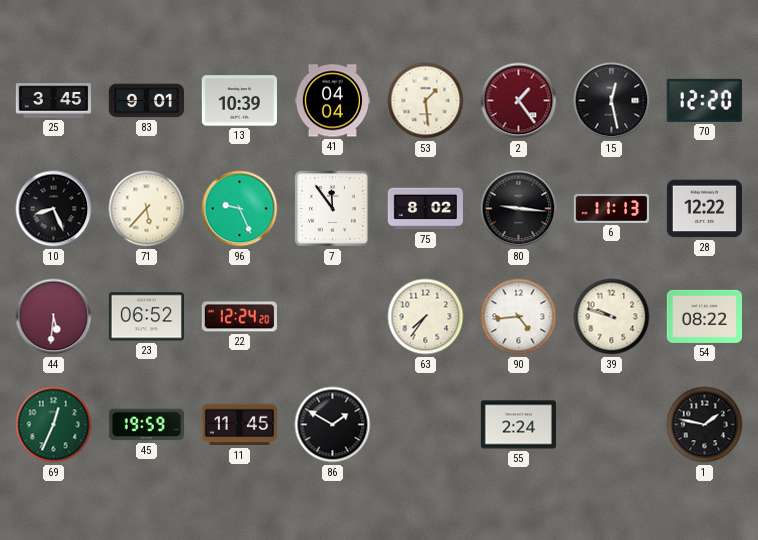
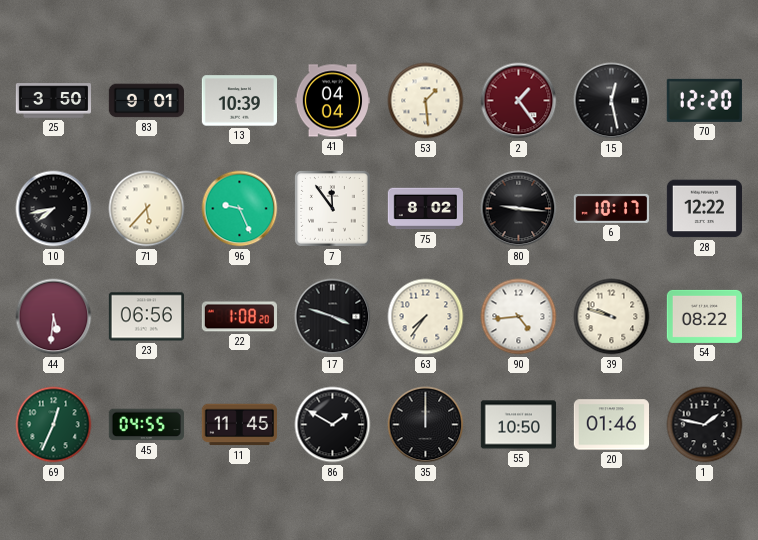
25: 3:45 -> 3:50 (53, 101)
10: 8:26 -> 7:43 (54, 209)
6: 11:13 -> 10:17 (611, 208)
23: 06:52 -> 06:56 (146, 317)
22: 12:24 -> 1:08 (239, 317)
17: none -> 3:48 (333, 317)
45: 19:59 -> 04:55 (146, 425)
35: none -> 12:00 (426, 425)
55: 2:24 -> 10:50 (518, 425)
20: none -> 01:46 (611, 425)
